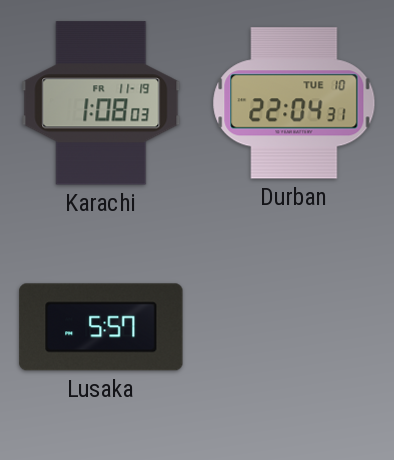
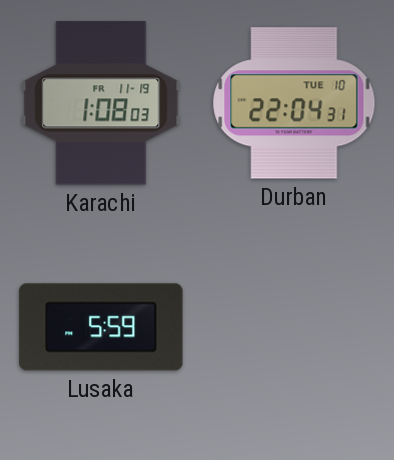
Lusaka: 5:57 -> 5:59 (101, 327)
